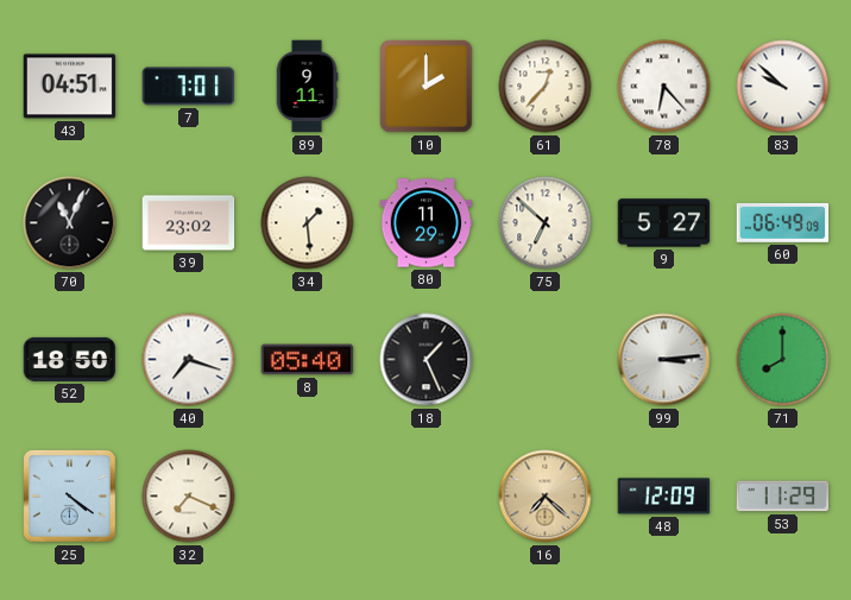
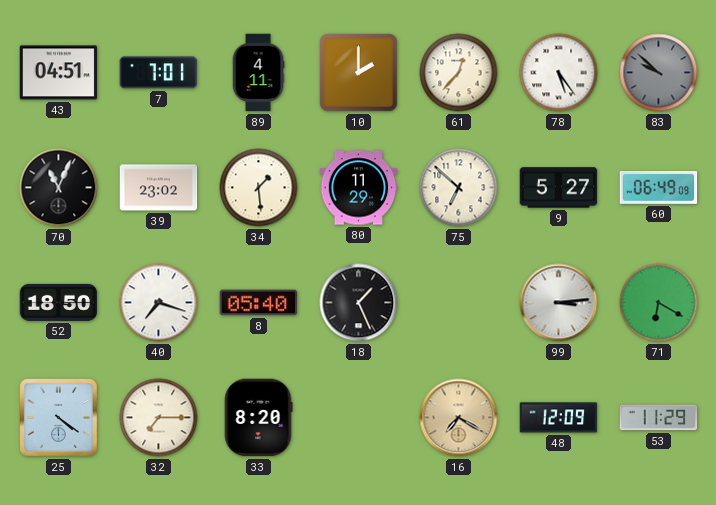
89: 9:11 -> 4:11 (258, 73)
78: 6:23 -> 5:24 (559, 73)
83 dial: white -> grey (659, 73)
71: 8:00 -> 6:20 (659, 303)
32: 7:19 -> 7:15 (159, 418)
33: none -> 8:20 (258, 418)
16: 7:22 -> 7:20 (459, 418)
